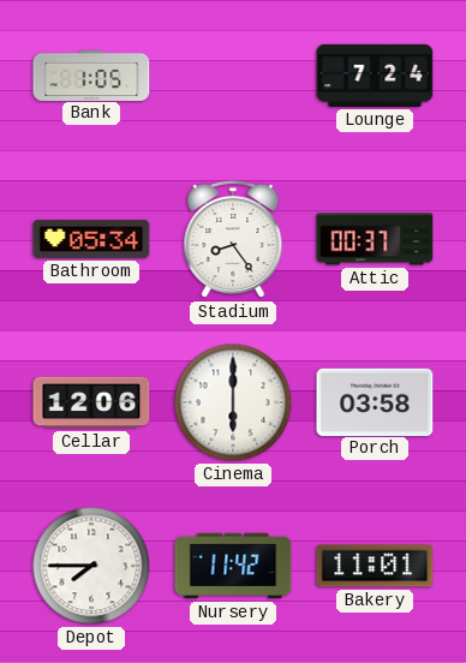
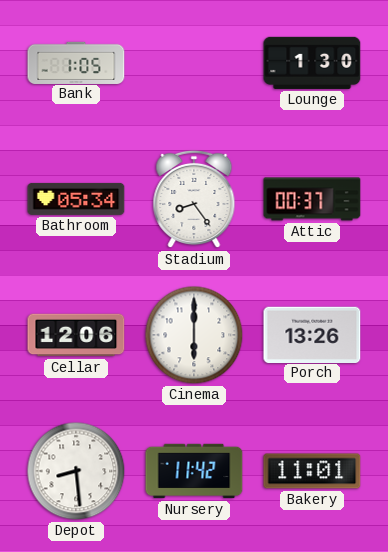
Lounge: 7:24 -> 1:30 (312, 63)
Porch: 03:58 -> 13:26 (312, 334)
Depot: 7:45 -> 8:29 (76, 471)
